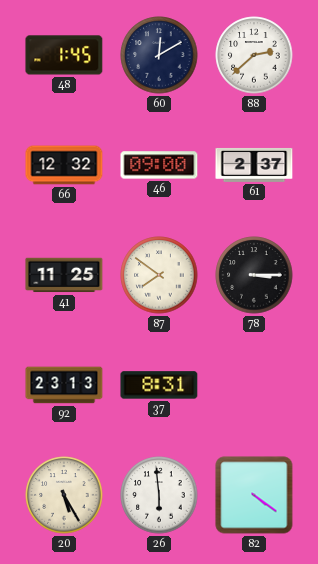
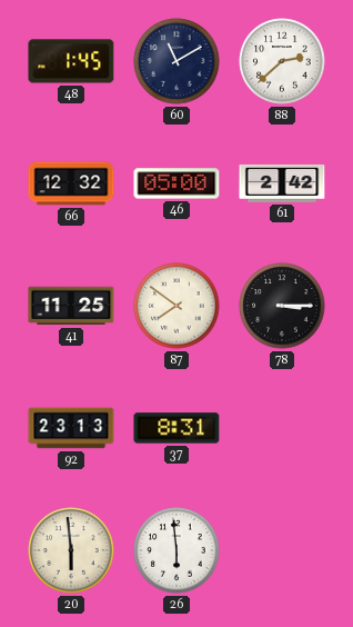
60: 12:10 -> 11:10 (176, 61)
46: 09:00 -> 05:00 (176, 183)
61: 2:37 -> 2:42 (282, 183)
20: 5:25 -> 5:59 (71, 550)
82: 4:21 -> none (254, 495)
